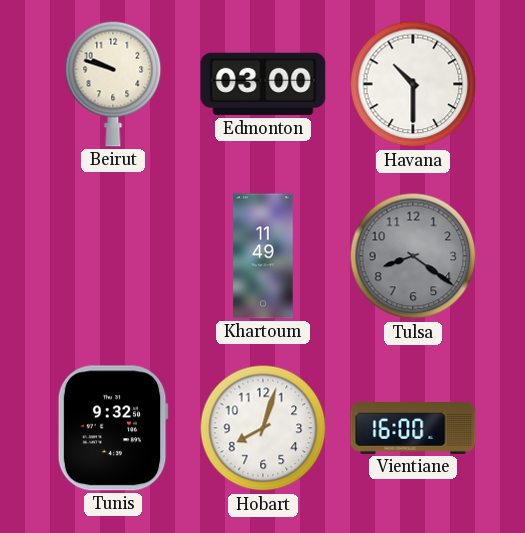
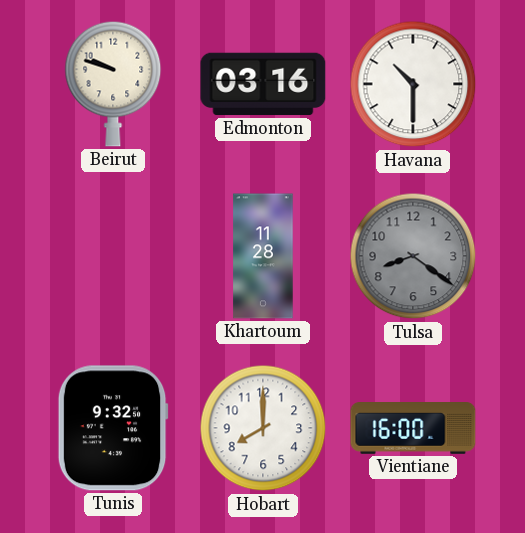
Edmonton: 03:00 -> 03:16 (263, 84)
Khartoum: 11:49 -> 11:28 (263, 256)
Hobart: 8:03 -> 8:00 (263, 428)
